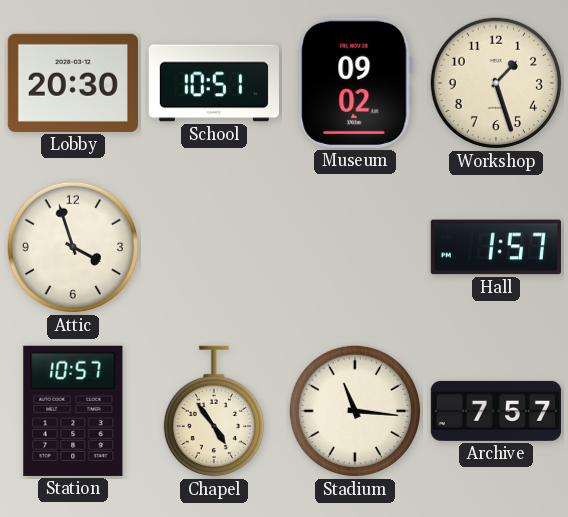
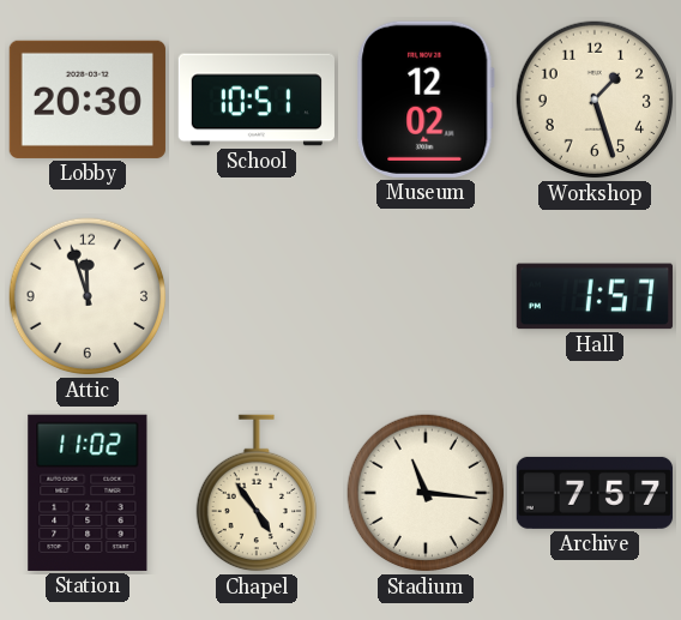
Museum: 09:02 -> 12:02 (426, 100)
Attic: 3:57 -> 11:57 (88, 296)
Station: 10:57 -> 11:02 (88, 493)
